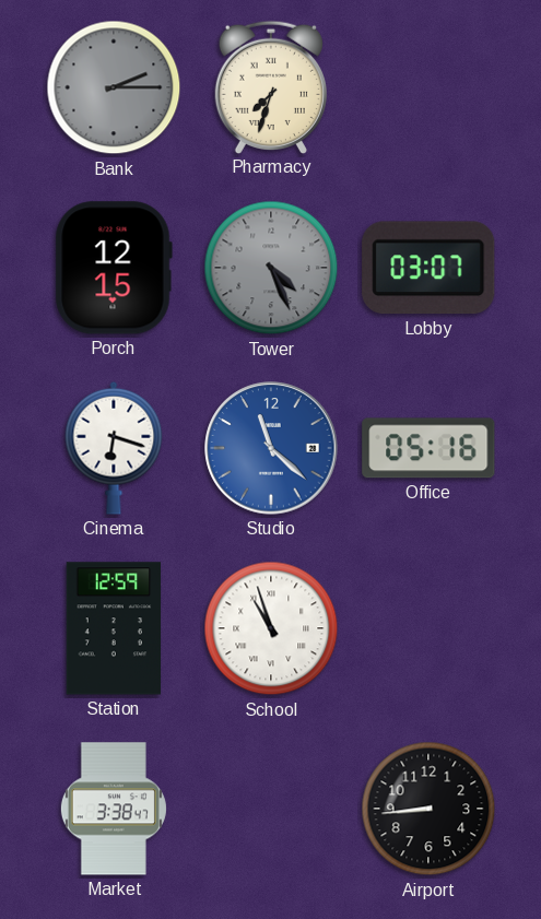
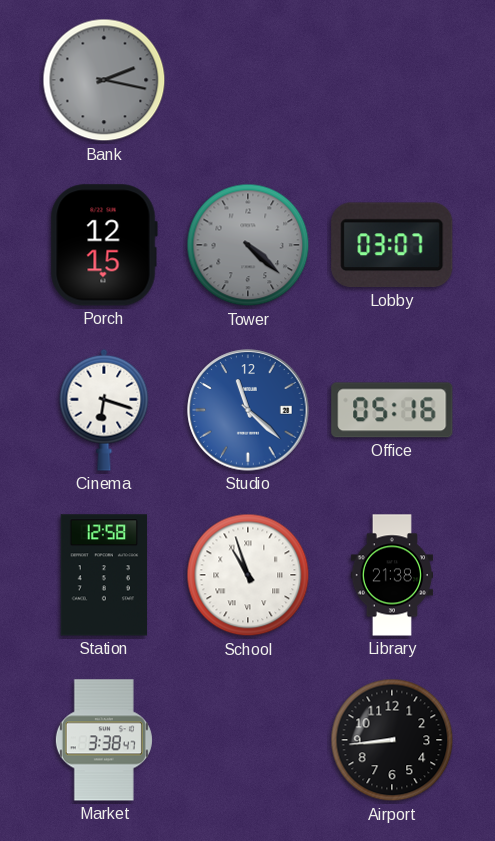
Bank: 2:15 -> 2:17 (104, 80)
Pharmacy: 7:33 -> none (271, 86)
Tower: 4:26 -> 4:22 (248, 245)
Station: 12:59 -> 12:58 (104, 575)
Library: none -> 21:38 (391, 575)
